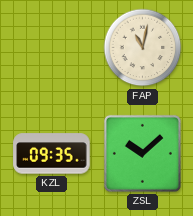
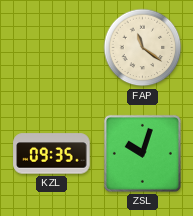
FAP: 11:02 -> 11:21 (143, 48)
ZSL: 10:08 -> 10:03 (142, 153)
